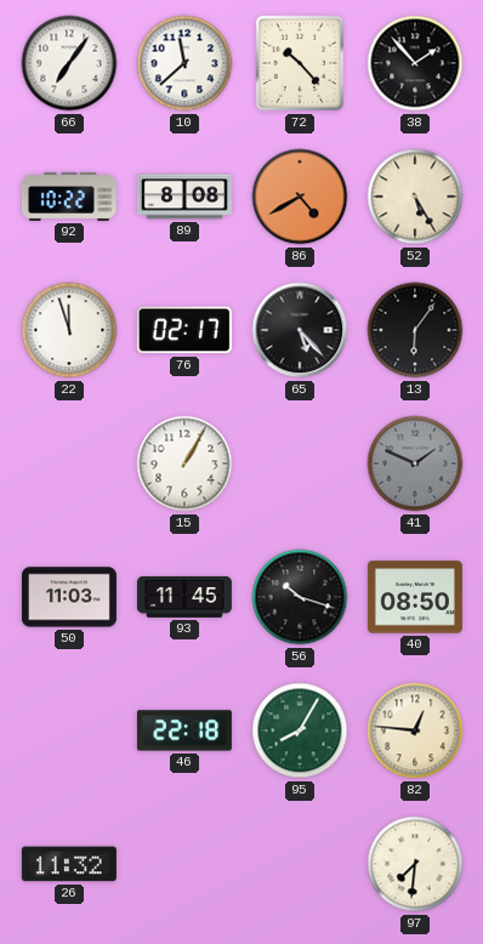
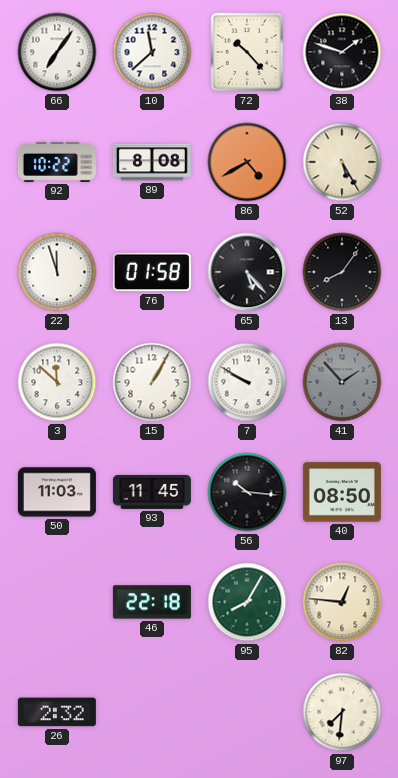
38: 1:53 -> 1:48 (342, 52)
76: 02:17 -> 01:58 (152, 272)
13: 6:06 -> 8:06 (342, 272)
3: none -> 11:52 (57, 382)
7: none -> 9:50 (247, 382)
41: 1:49 -> 1:53 (342, 382)
56: 10:18 -> 10:16 (247, 492)
26: 11:32 -> 2:32 (57, 712)
